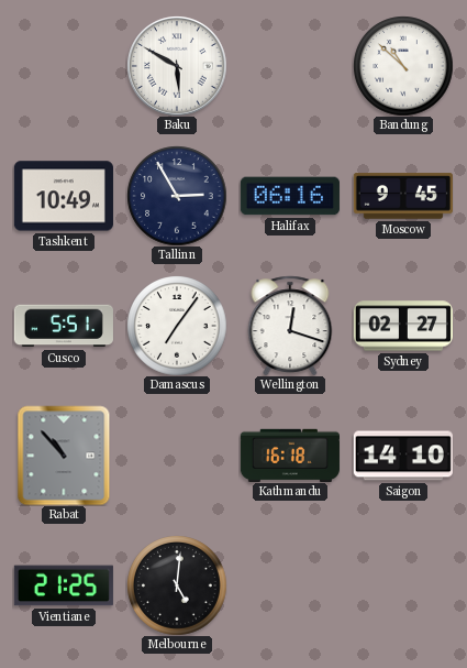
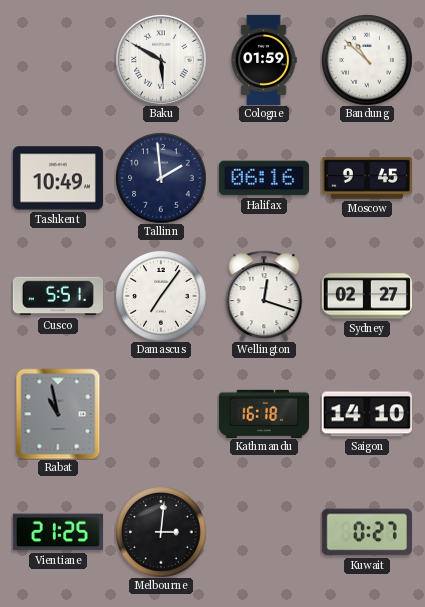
Cologne: none -> 01:59 (264, 60)
Tallinn: 2:55 -> 1:59 (161, 178)
Rabat: 10:53 -> 10:58 (58, 414)
Melbourne: 5:01 -> 3:01 (161, 532)
Kuwait: none -> 0:27 (367, 532)
